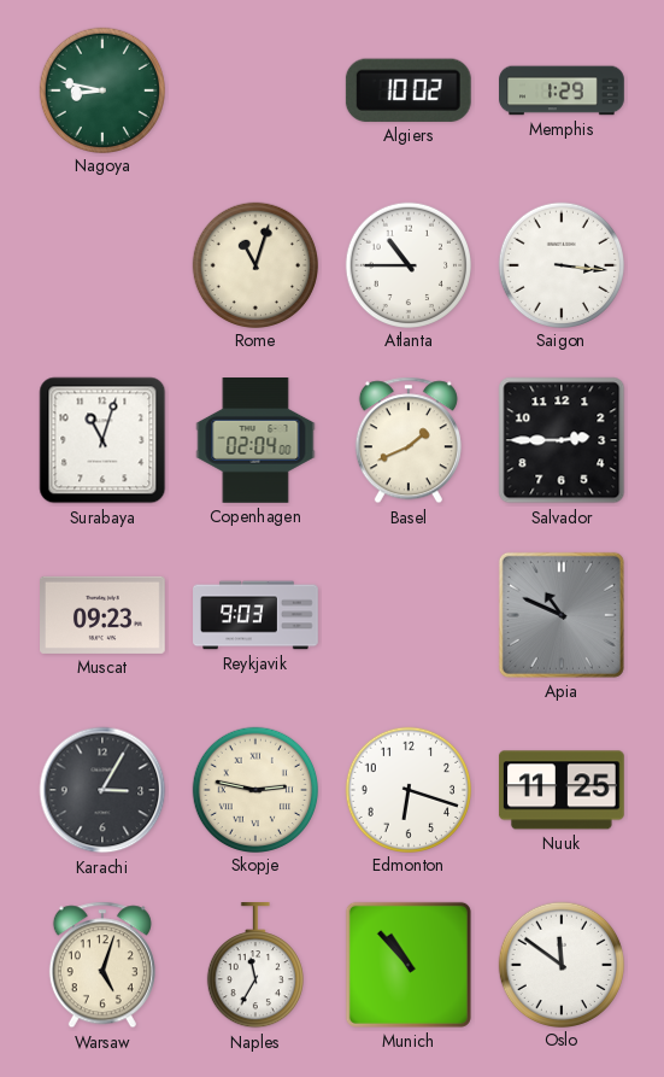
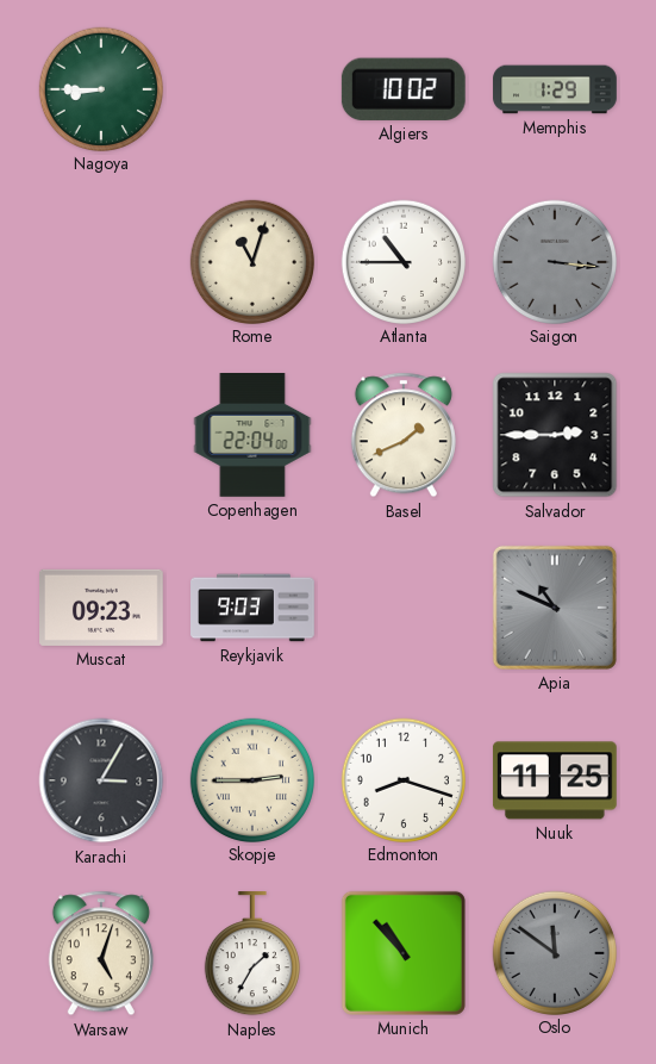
Nagoya: 8:47 -> 8:45 (100, 88)
Saigon dial: white -> grey (554, 261)
Surabaya: 11:03 -> none (102, 440)
Copenhagen: 02:04 -> 22:04 (252, 436)
Skopje: 2:47 -> 2:45 (251, 779)
Edmonton: 6:18 -> 8:18 (402, 779)
Naples: 11:35 -> 1:35 (252, 954)
Oslo dial: white -> grey (554, 952)
